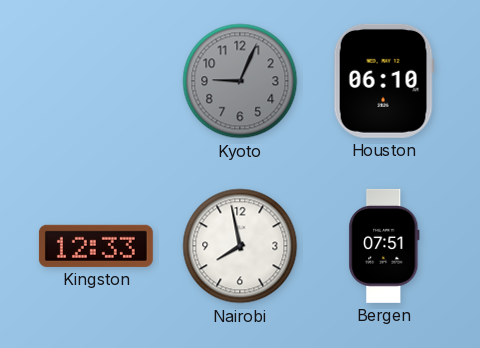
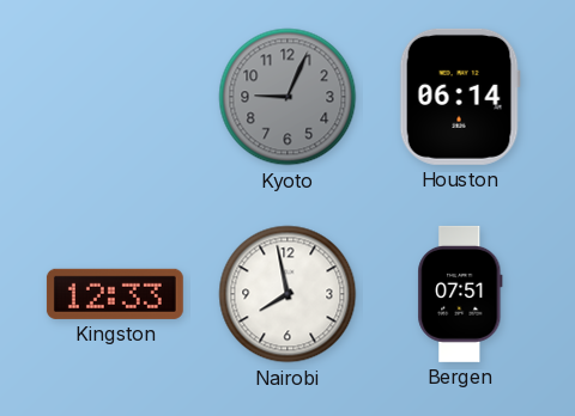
Houston: 06:10 -> 06:14 (460, 97)
